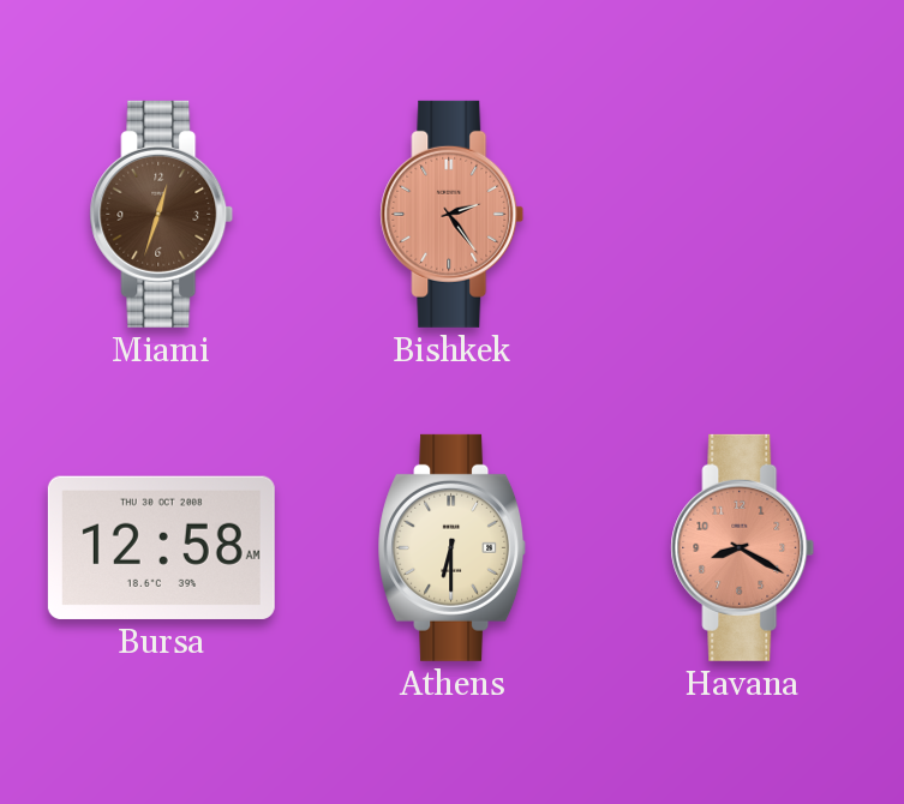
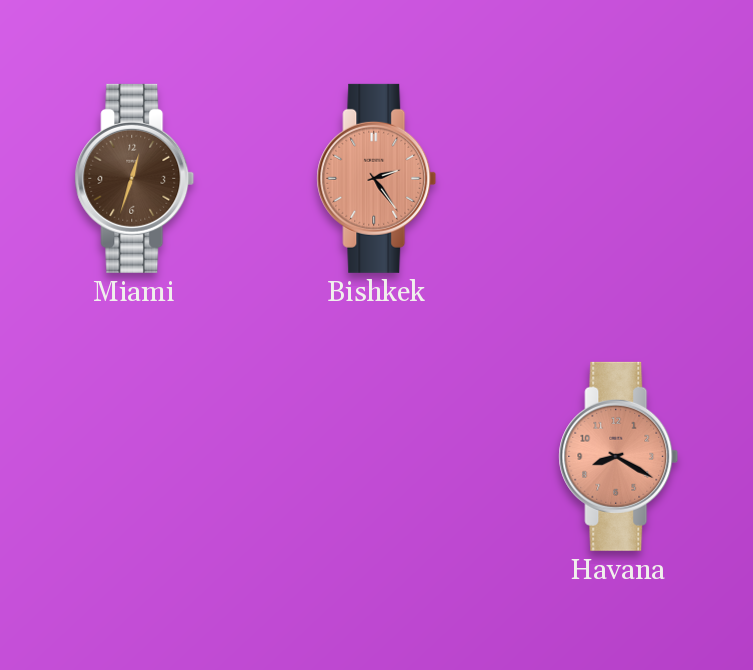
Bursa: 12:58 -> none (161, 547)
Athens: 6:30 -> none (453, 547)
